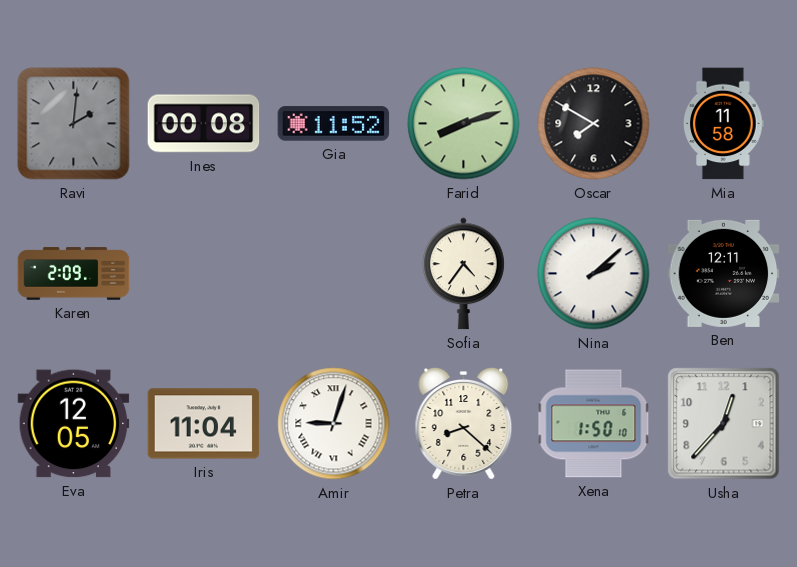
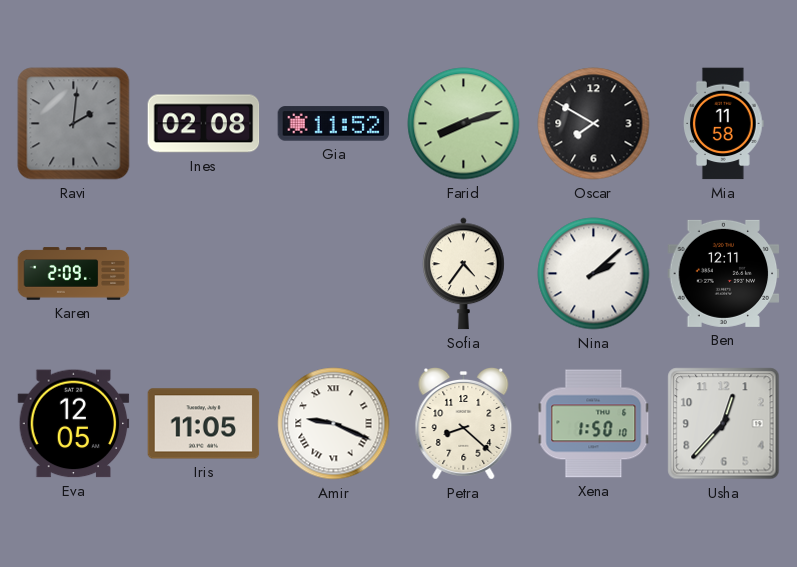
Ines: 00:08 -> 02:08 (204, 124)
Iris: 11:04 -> 11:05 (204, 424)
Amir: 9:03 -> 9:19 (334, 424)
